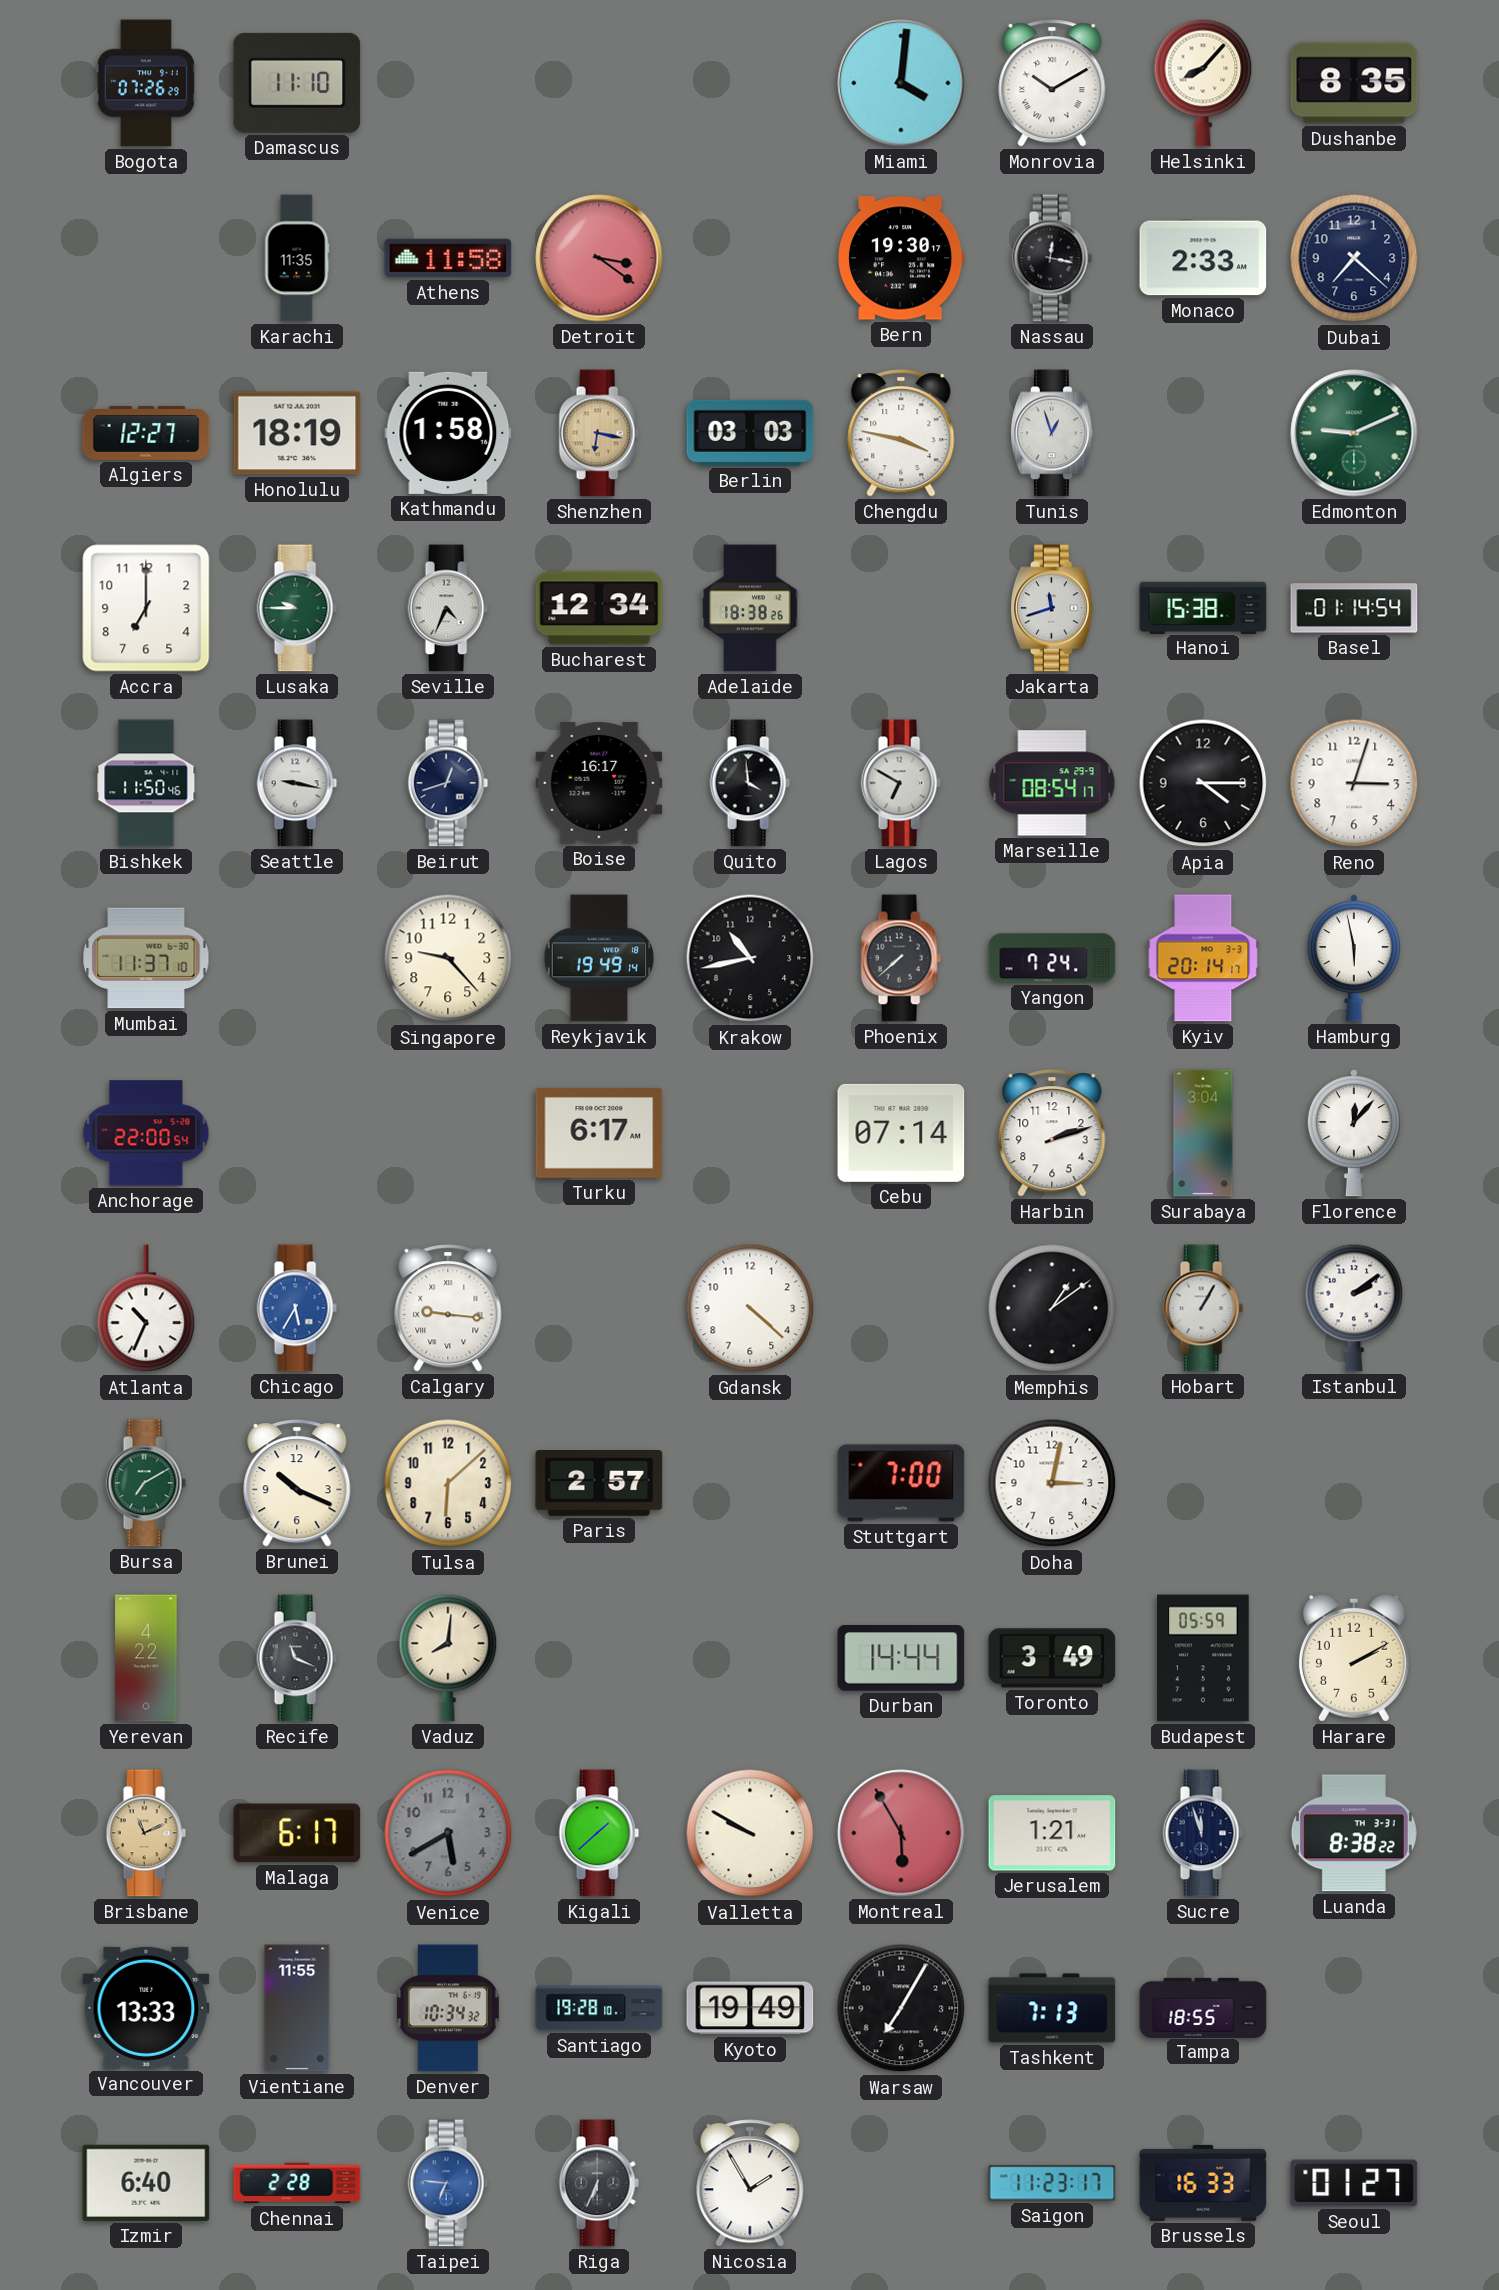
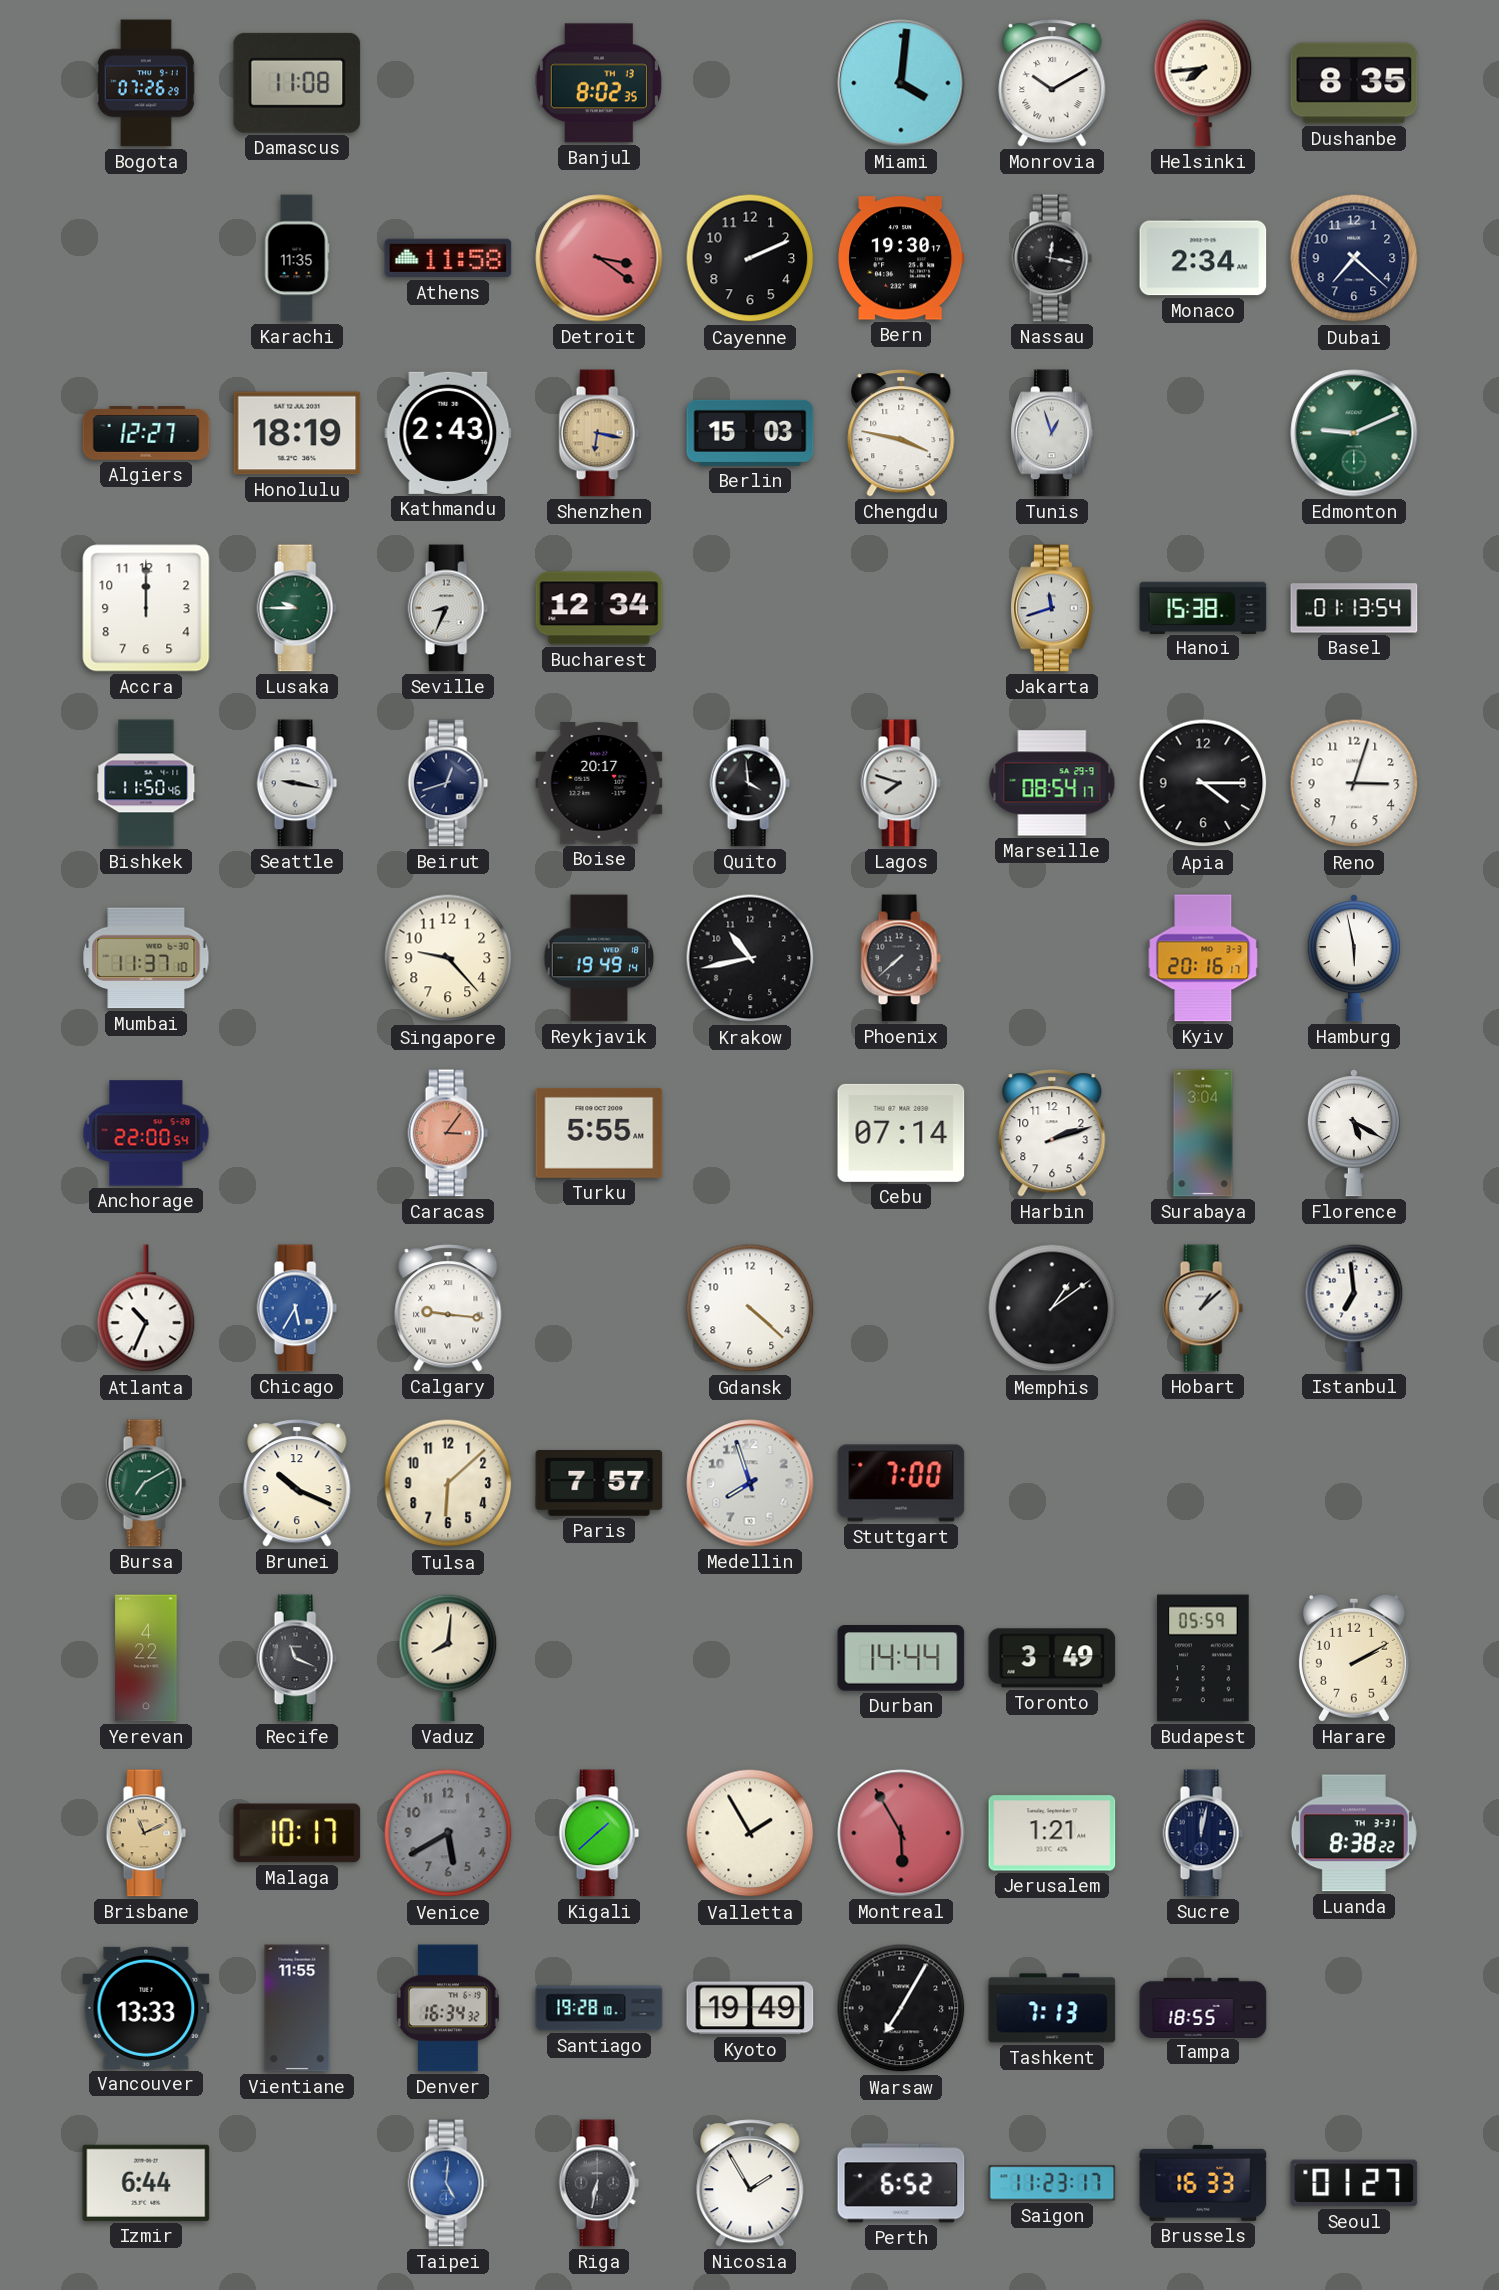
Damascus: 11:10 -> 11:08 (297, 83)
Banjul: none -> 8:02 (599, 83)
Helsinki: 8:07 -> 7:44 (1203, 83)
Cayenne: none -> 2:11 (750, 258)
Monaco: 2:33 -> 2:34 (1203, 258)
Kathmandu: 1:58 -> 2:43 (448, 433)
Berlin: 03:03 -> 15:03 (750, 433)
Accra: 7:00 -> 12:00 (146, 608)
Seville: 4:34 -> 8:34 (448, 608)
Adelaide: 18:38 -> none (750, 608)
Basel: 01:14 -> 01:13 (1354, 608)
Boise: 16:17 -> 20:17 (599, 784)
Lagos: 6:50 -> 7:48 (901, 783)
Yangon: 7:24 -> none (1052, 958)
Kyiv: 20:14 -> 20:16 (1203, 958)
Caracas: none -> 3:06 (448, 1133)
Turku: 6:17 -> 5:55 (599, 1133)
Florence: 12:07 -> 5:20 (1354, 1133)
Hobart: 1:05 -> 1:08 (1203, 1308)
Istanbul: 2:09 -> 6:59 (1354, 1308)
Paris: 2:57 -> 7:57 (599, 1484)
Medellin: none -> 7:57 (750, 1483)
Doha: 3:02 -> none (1052, 1483)
Malaga: 6:17 -> 10:17 (297, 1833)
Valletta: 9:50 -> 1:55 (750, 1833)
Sucre: 11:57 -> 12:02 (1203, 1833)
Denver: 10:34 -> 16:34 (448, 2008)
Izmir: 6:40 -> 6:44 (146, 2183)
Chennai: 2:28 -> none (297, 2183)
Taipei: 6:46 -> 5:01 (448, 2183)
Riga: 6:34 -> 6:32 (599, 2183)
Perth: none -> 6:52 (901, 2183)
